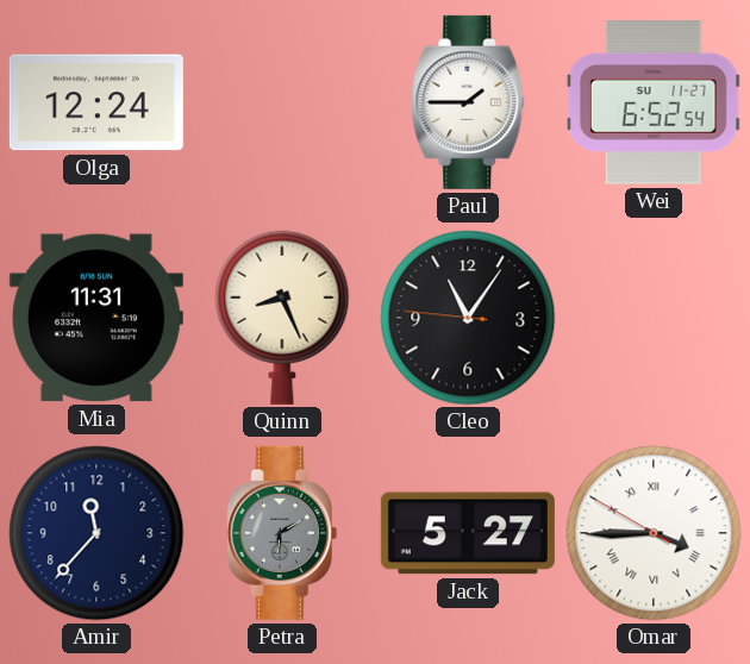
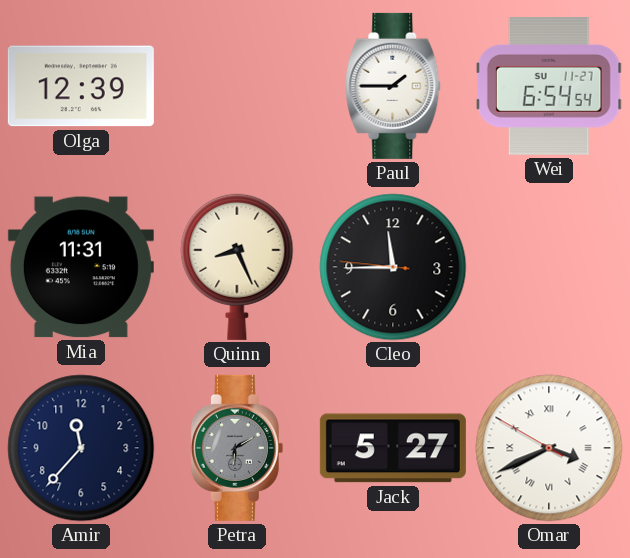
Olga: 12:24 -> 12:39 (81, 86)
Wei: 6:52 -> 6:54 (549, 87)
Cleo: 11:05 -> 11:44 (393, 267)
Omar: 3:44 -> 3:40 (549, 448)
